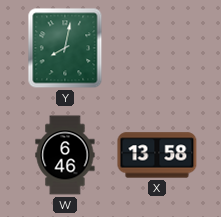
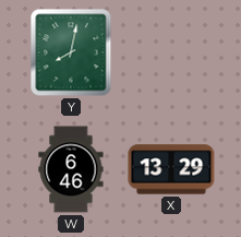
X: 13:58 -> 13:29 (171, 169)
